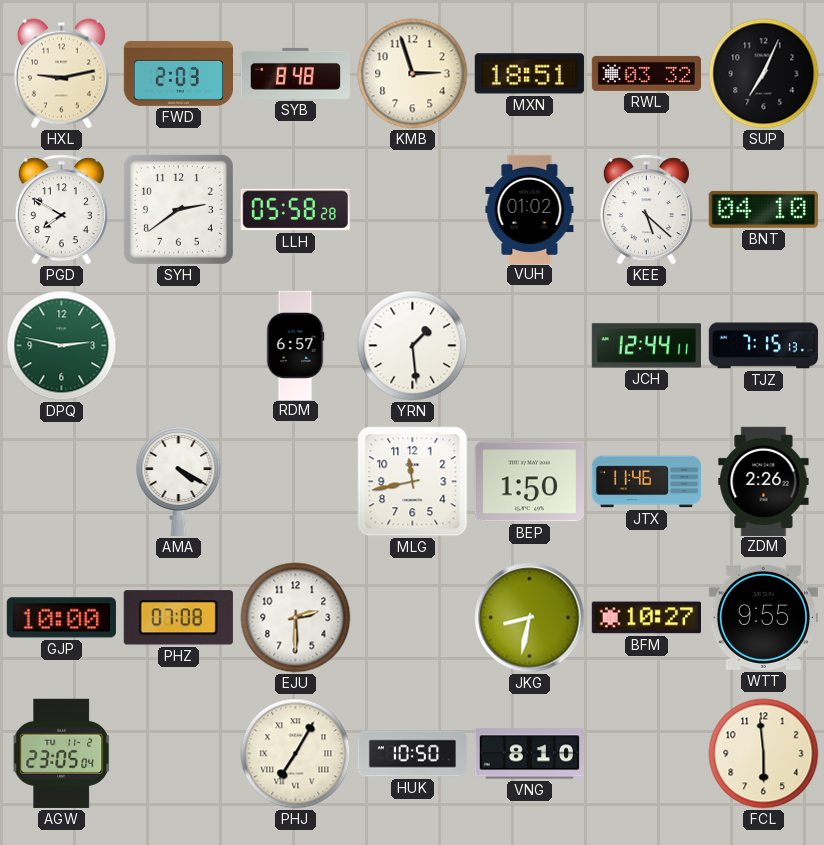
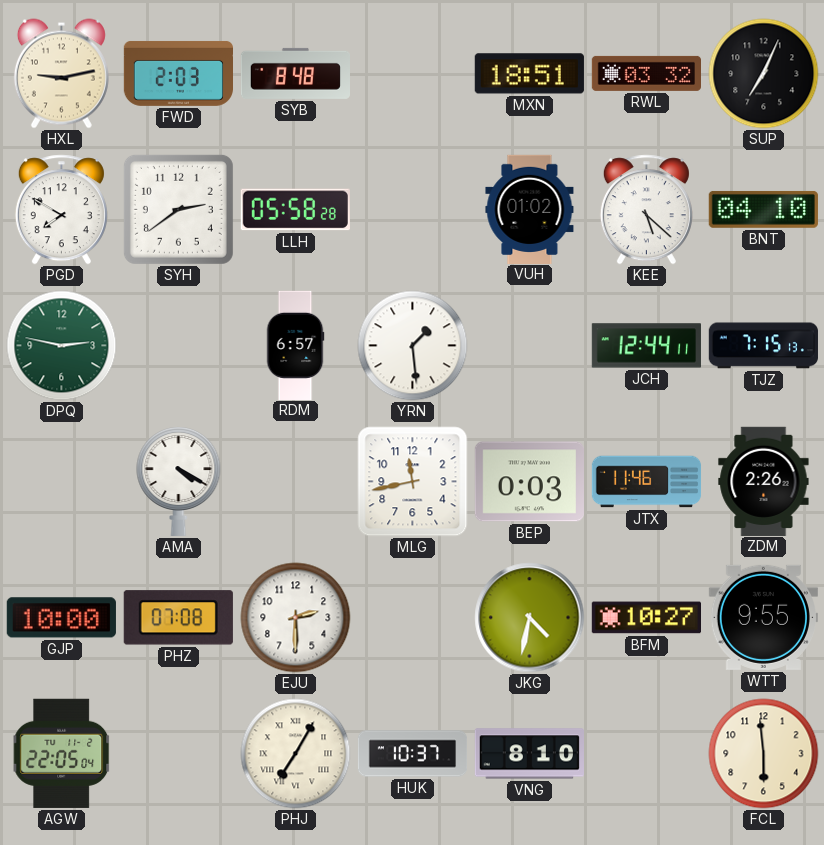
KMB: 2:57 -> none (413, 74)
BEP: 1:50 -> 0:03 (529, 482)
JKG: 8:32 -> 4:32 (530, 618)
AGW: 23:05 -> 22:05 (62, 753)
HUK: 10:50 -> 10:37 (413, 754)
